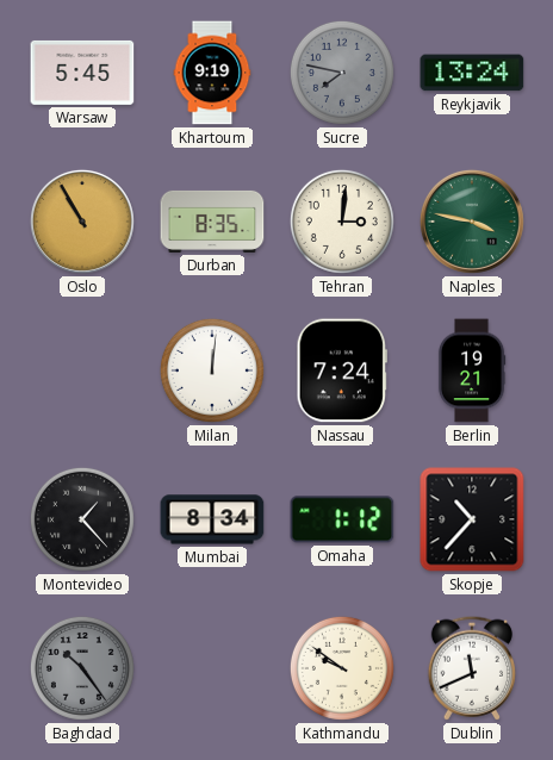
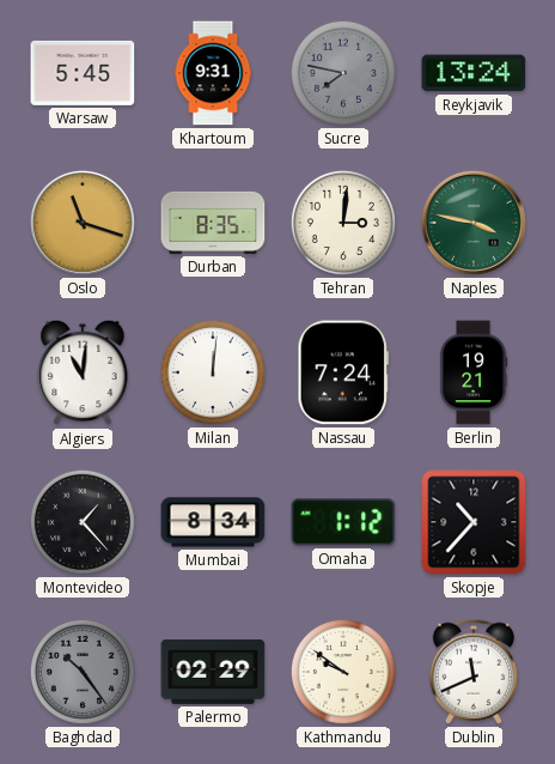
Khartoum: 9:19 -> 9:31 (213, 73)
Oslo: 10:55 -> 11:18 (83, 223)
Algiers: none -> 11:01 (83, 372)
Palermo: none -> 02:29 (213, 673)
